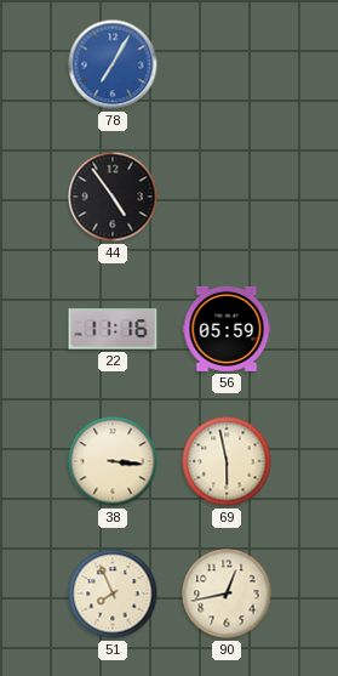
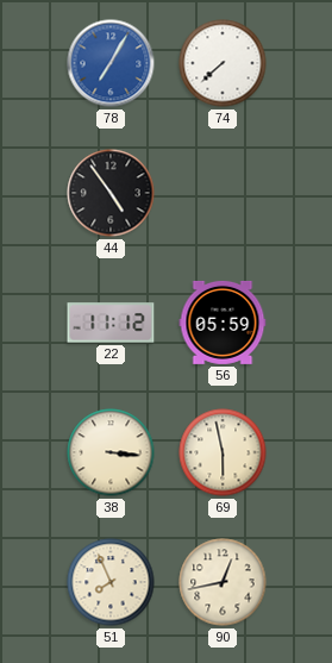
74: none -> 7:38 (223, 63)
22: 11:16 -> 11:12 (111, 323)
